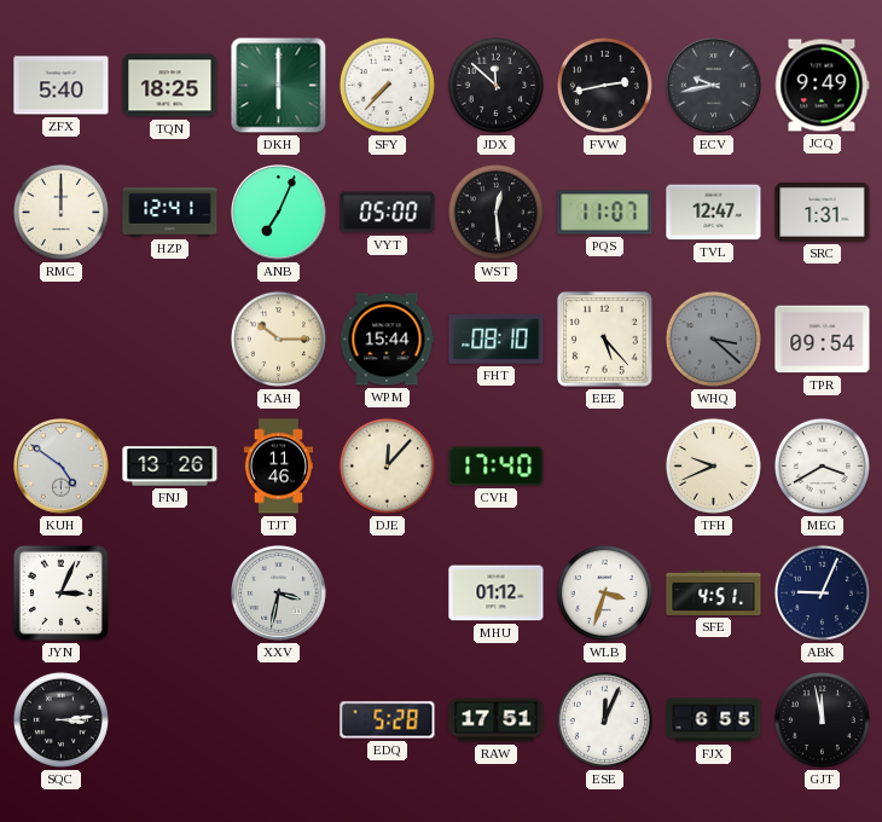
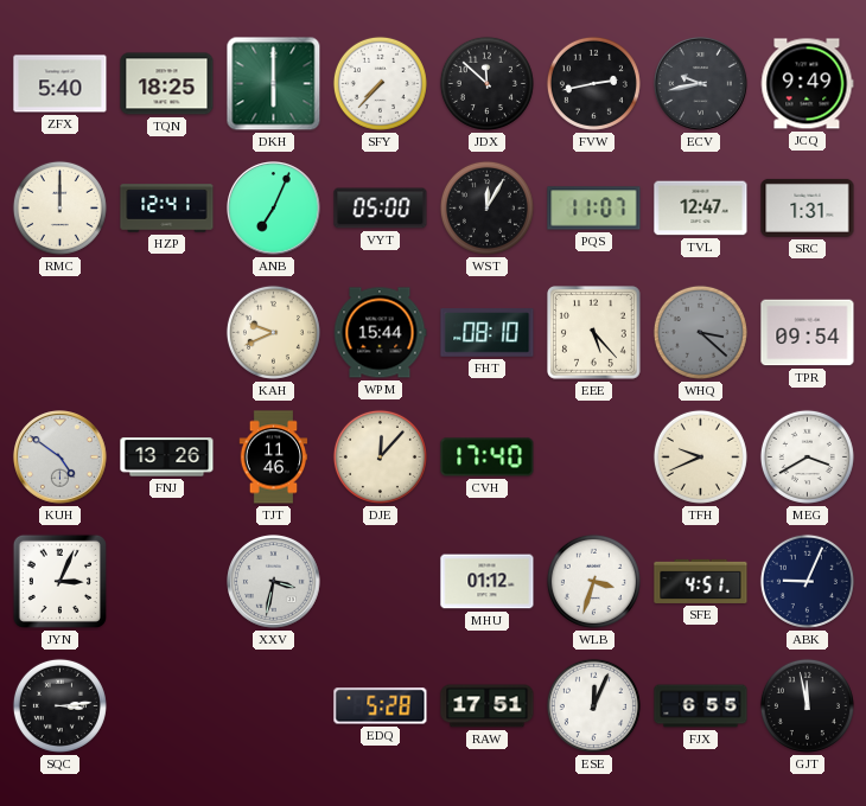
WST: 12:29 -> 12:05 (486, 207)
KAH: 10:15 -> 9:41 (273, 332)
